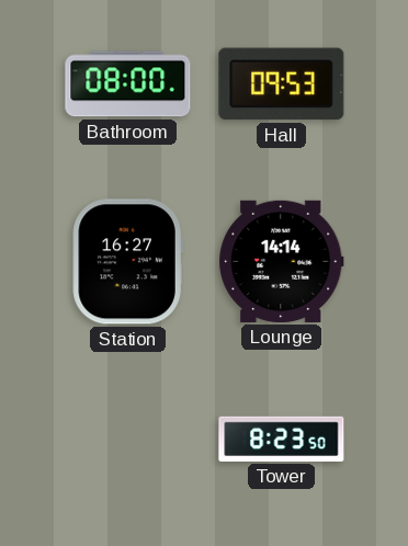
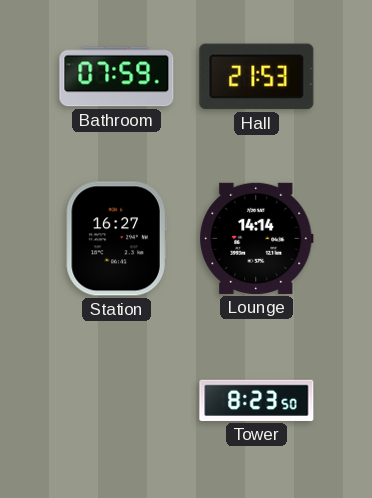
Bathroom: 08:00 -> 07:59 (117, 77)
Hall: 09:53 -> 21:53 (257, 77)
